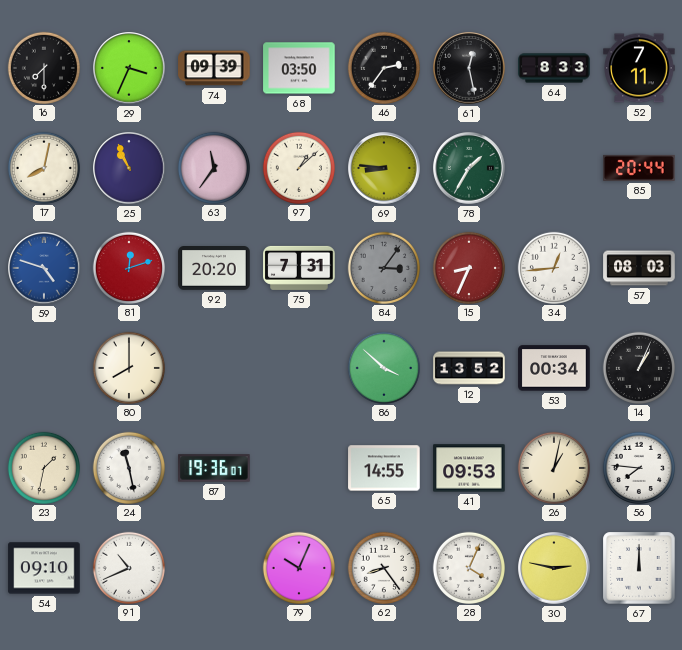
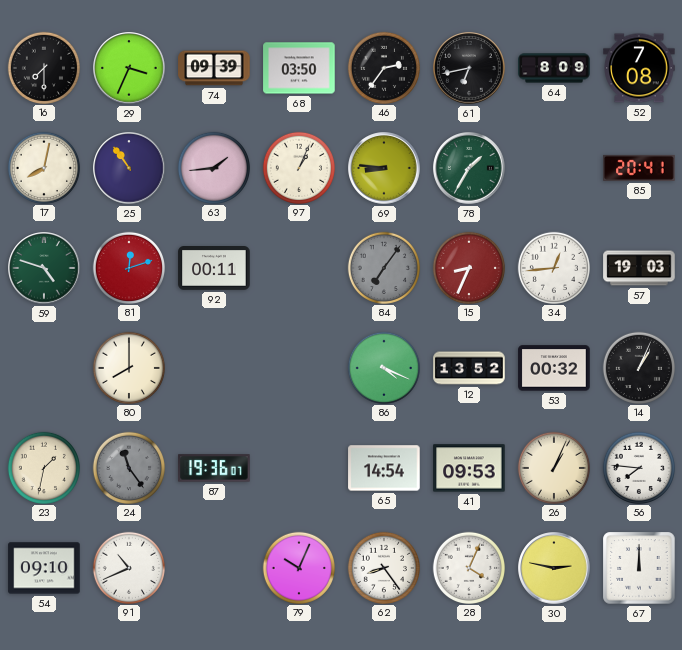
61: 12:28 -> 6:43 (469, 68)
64: 8:33 -> 8:09 (554, 68)
52: 7:11 -> 7:08 (639, 68)
25: 10:56 -> 10:54 (129, 168)
63: 11:36 -> 1:44 (213, 167)
97: 1:08 -> 1:04 (298, 167)
85: 20:44 -> 20:41 (639, 168)
59 dial: blue -> green (44, 268)
92: 20:20 -> 00:11 (214, 269)
75: 7:31 -> none (299, 268)
84: 3:06 -> 7:06 (383, 267)
57: 08:03 -> 19:03 (639, 268)
86: 3:52 -> 4:19 (383, 367)
53: 00:34 -> 00:32 (554, 368)
24: 11:28 -> 11:24 (128, 467)
24 dial: white -> grey (128, 467)
65: 14:55 -> 14:54 (384, 468)
26: 1:02 -> 1:04 (553, 467)
